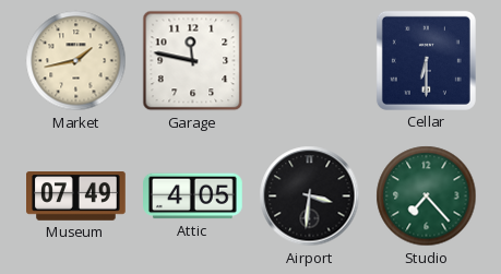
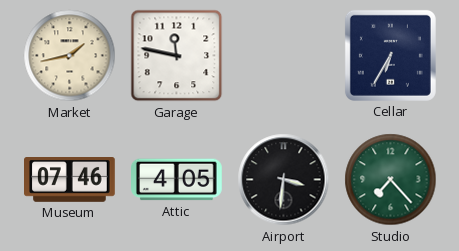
Cellar: 6:30 -> 6:35 (390, 55)
Museum: 07:49 -> 07:46 (70, 180)
